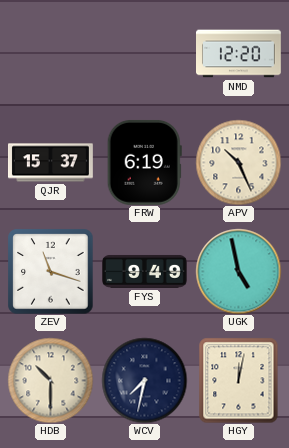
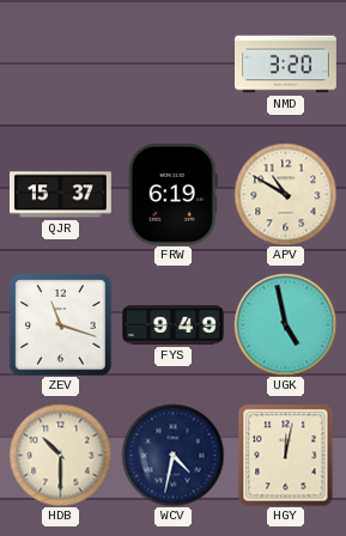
NMD: 12:20 -> 3:20 (286, 65)
APV: 10:26 -> 10:50 (285, 194)
WCV: 7:32 -> 4:32 (172, 455)
